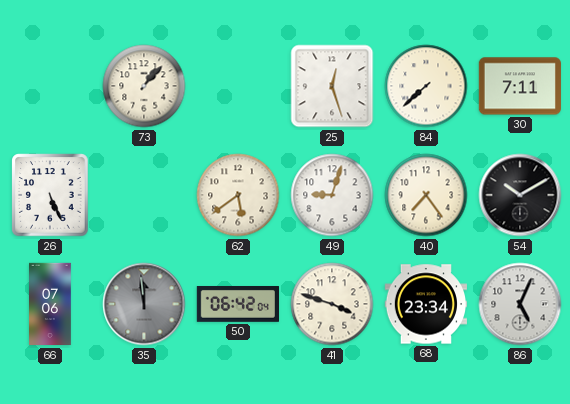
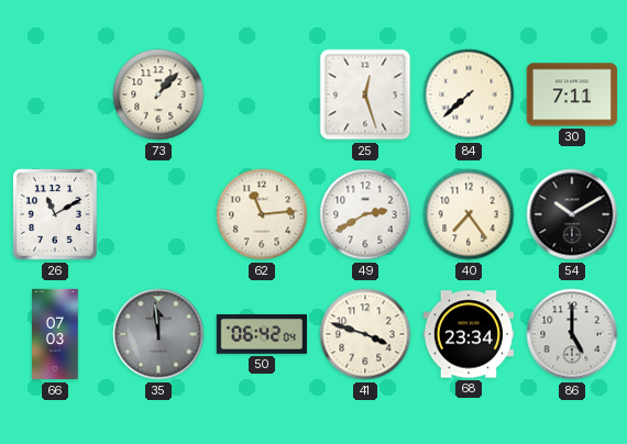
26: 5:26 -> 11:10 (55, 214)
62: 5:39 -> 11:14 (262, 214)
49: 9:03 -> 2:40 (365, 214)
66: 07:06 -> 07:03 (56, 334)
86: 5:04 -> 5:00 (572, 334)
